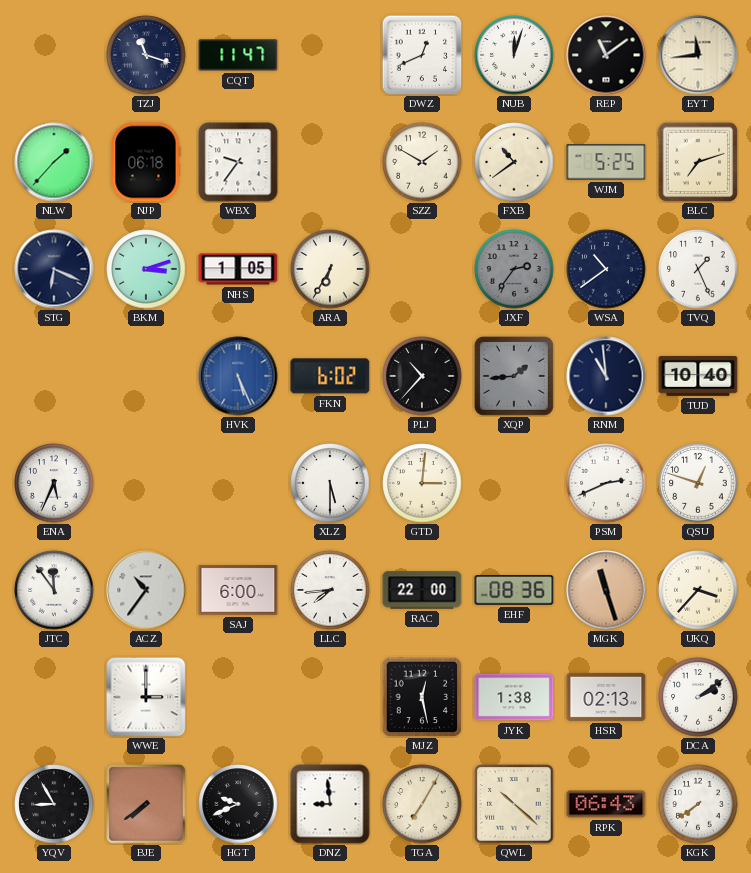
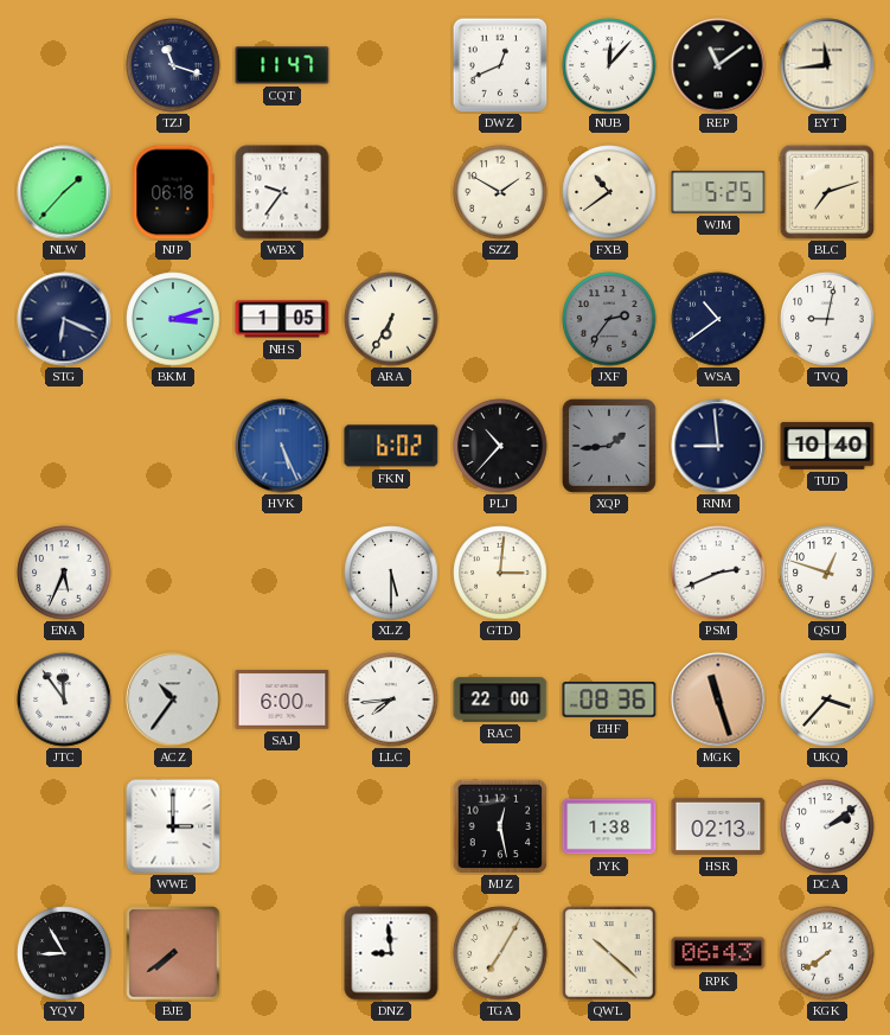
NUB: 12:03 -> 12:07 (609, 65)
TVQ: 1:26 -> 9:02 (827, 319)
RNM: 10:59 -> 8:59 (718, 446)
HGT: 9:41 -> none (238, 804)
